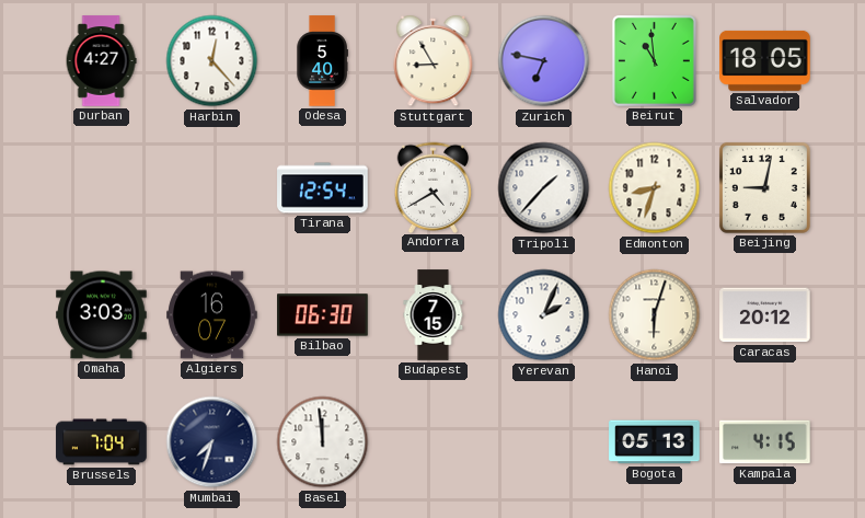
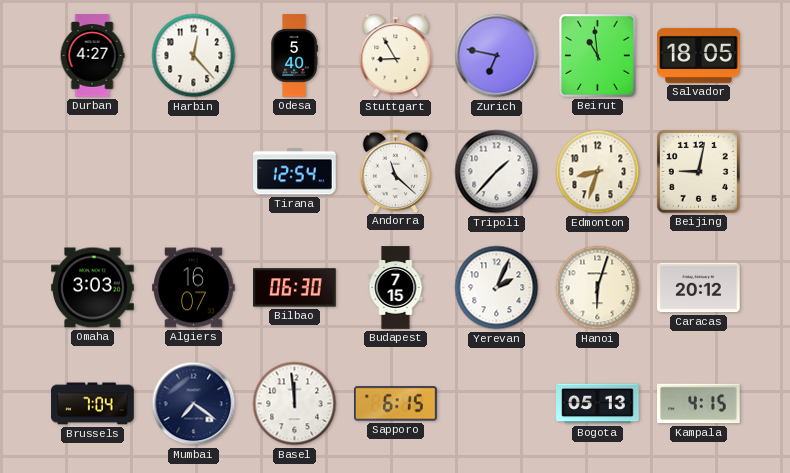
Andorra: 4:40 -> 11:22 (396, 171)
Mumbai: 7:33 -> 7:21 (194, 404)
Sapporo: none -> 6:15 (396, 404)
